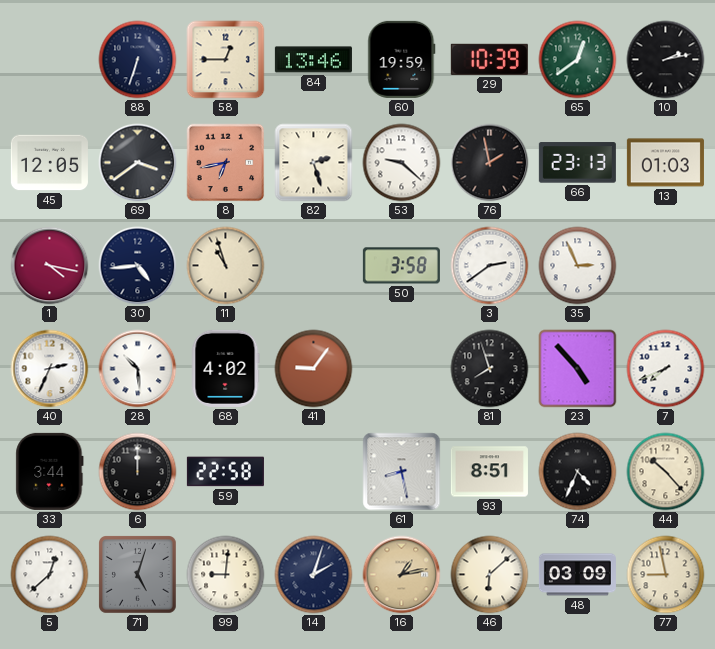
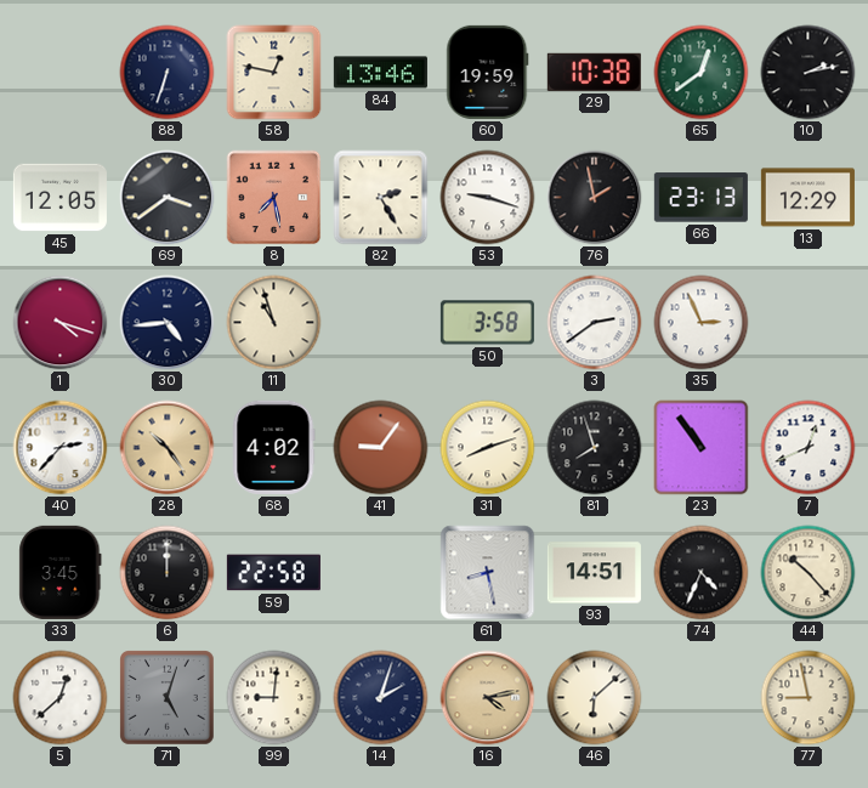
58: 12:45 -> 12:47 (274, 73)
29: 10:39 -> 10:38 (594, 72)
8: 6:43 -> 7:28 (274, 198)
82: 2:27 -> 2:25 (381, 198)
53: 9:22 -> 9:18 (488, 198)
13: 01:03 -> 12:29 (807, 198)
1: 4:17 -> 4:18 (61, 323)
40: 2:34 -> 2:37 (61, 448)
28: 10:29 -> 10:24 (168, 448)
28 dial: white -> champagne (168, 448)
31: none -> 8:12 (488, 448)
23: 4:53 -> 10:54 (702, 448)
7: 7:41 -> 12:41 (809, 448)
33: 3:44 -> 3:45 (61, 572)
93: 8:51 -> 14:51 (594, 573)
16: 1:13 -> 4:13 (488, 698)
48: 03:09 -> none (577, 575)
